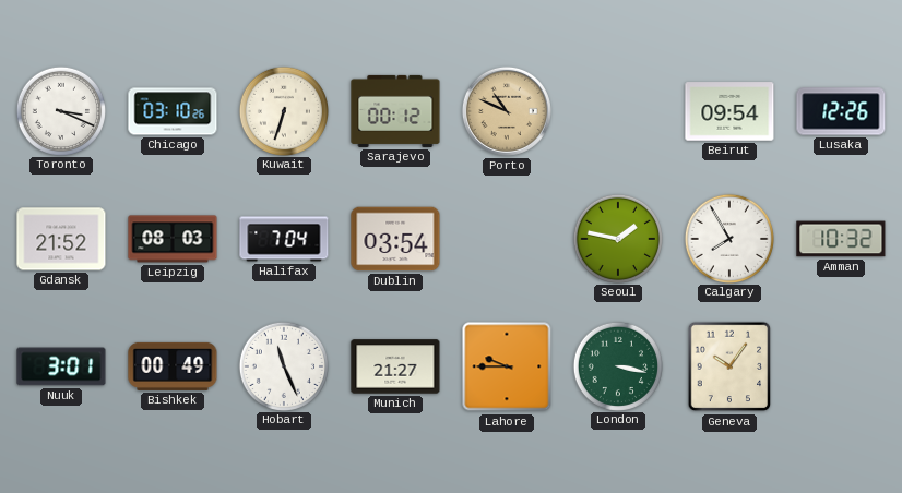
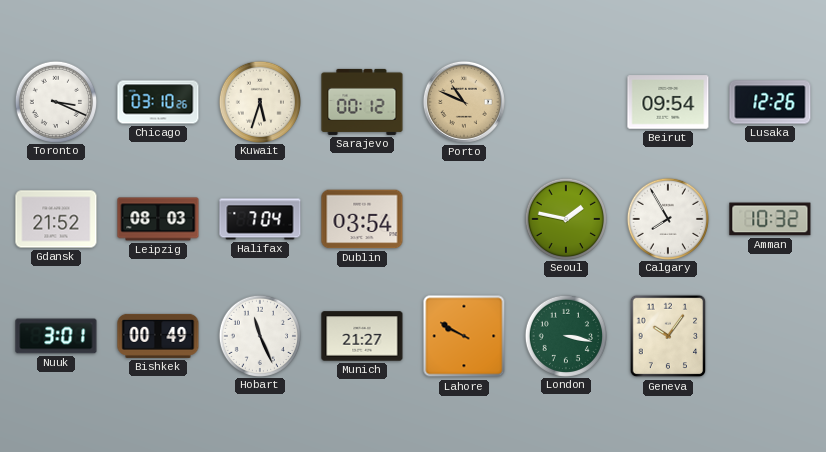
Kuwait: 6:33 -> 5:33 (259, 101)
Lahore: 9:45 -> 9:50 (464, 336)
